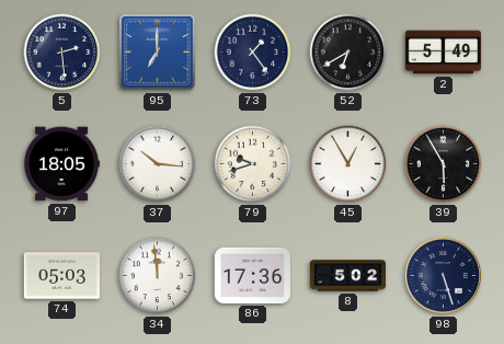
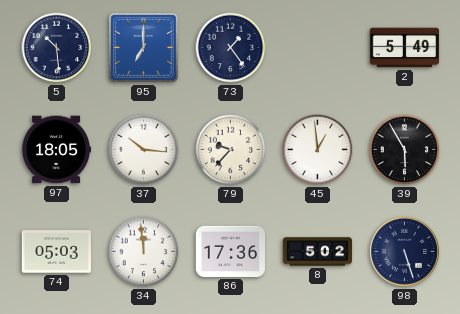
5: 2:29 -> 10:29 (57, 48)
52: 6:40 -> none (348, 53)
79: 9:42 -> 9:37 (231, 150)
45: 12:55 -> 12:59 (318, 150)
